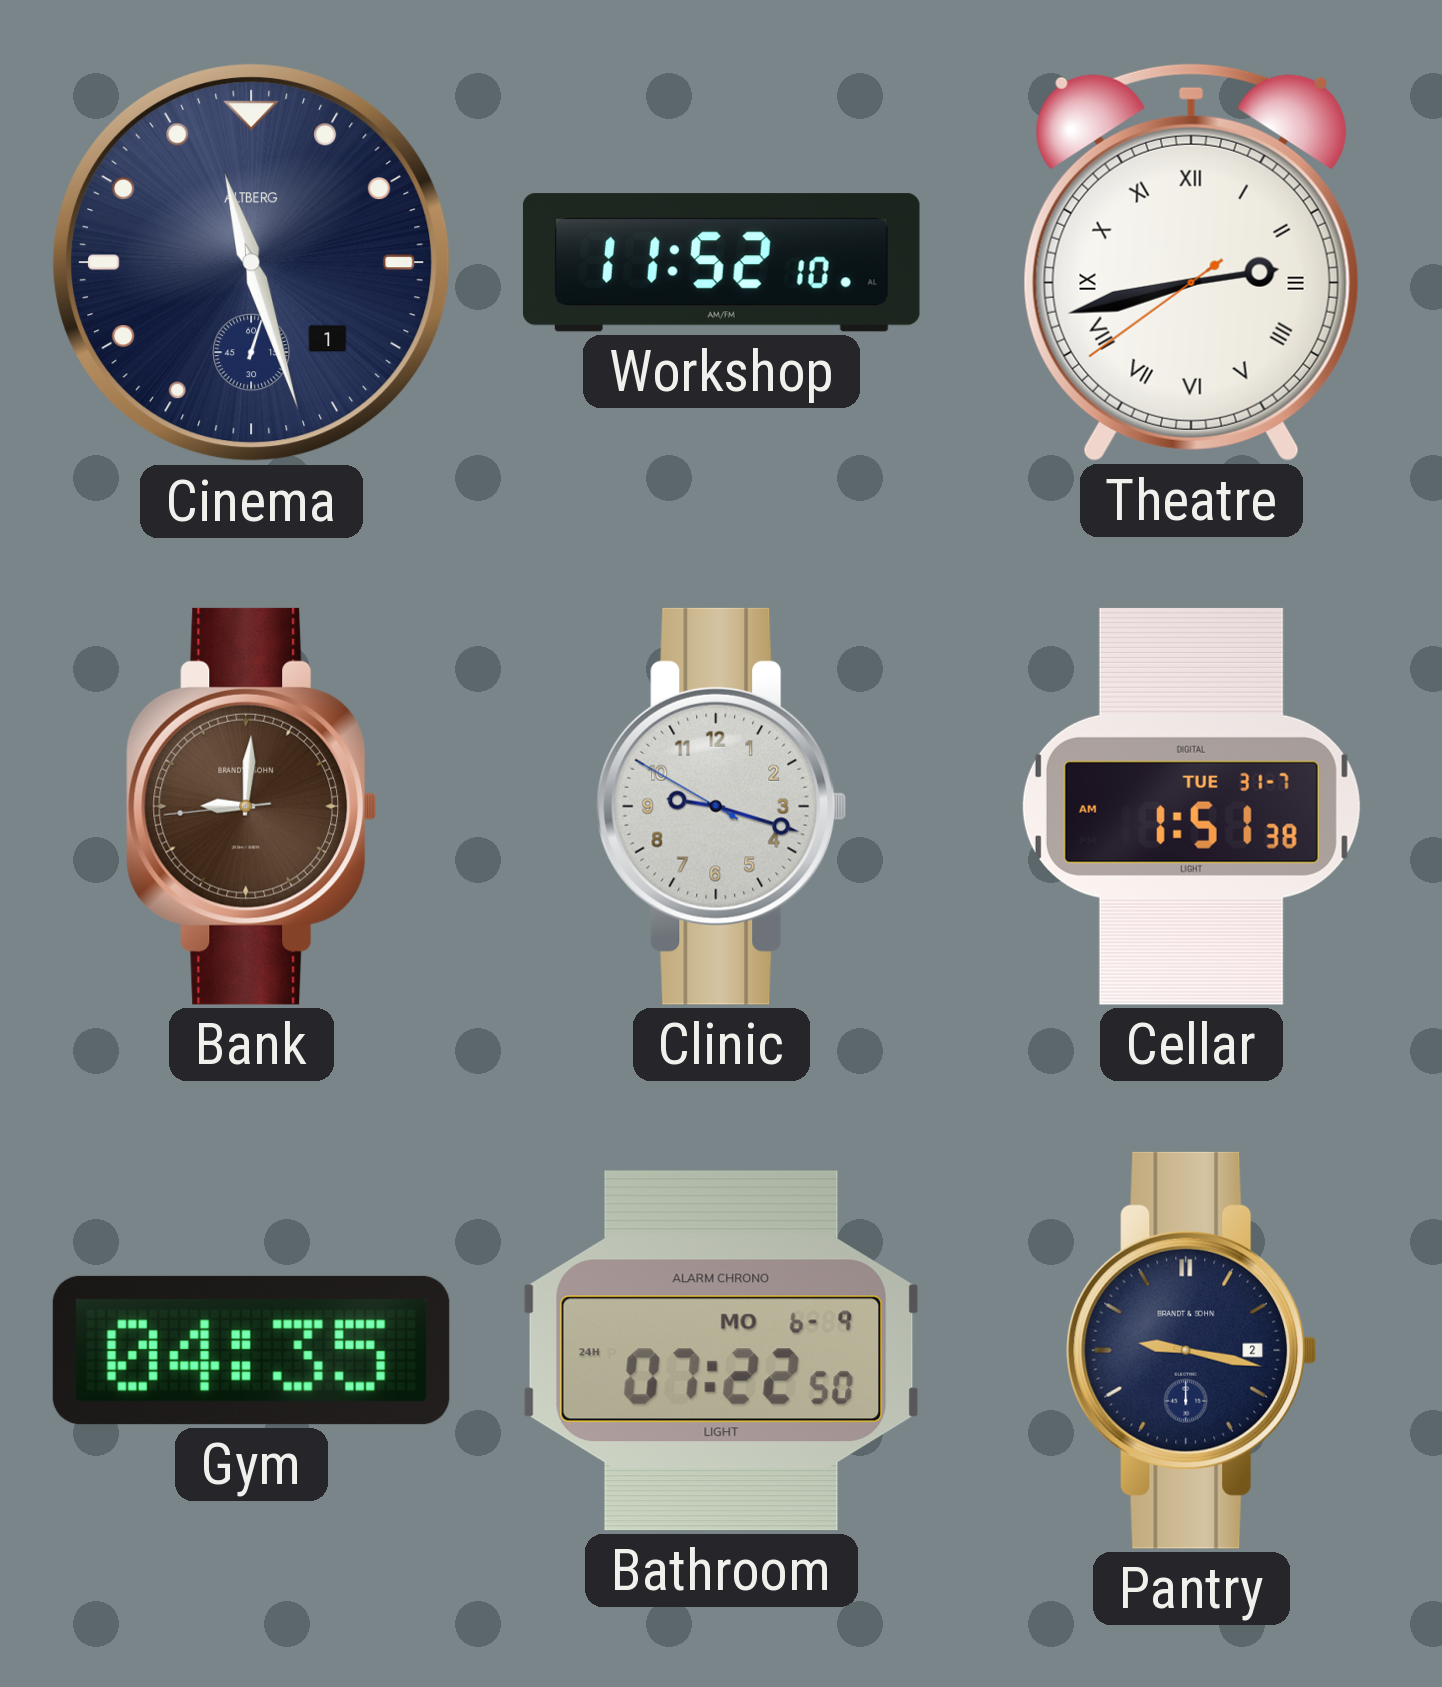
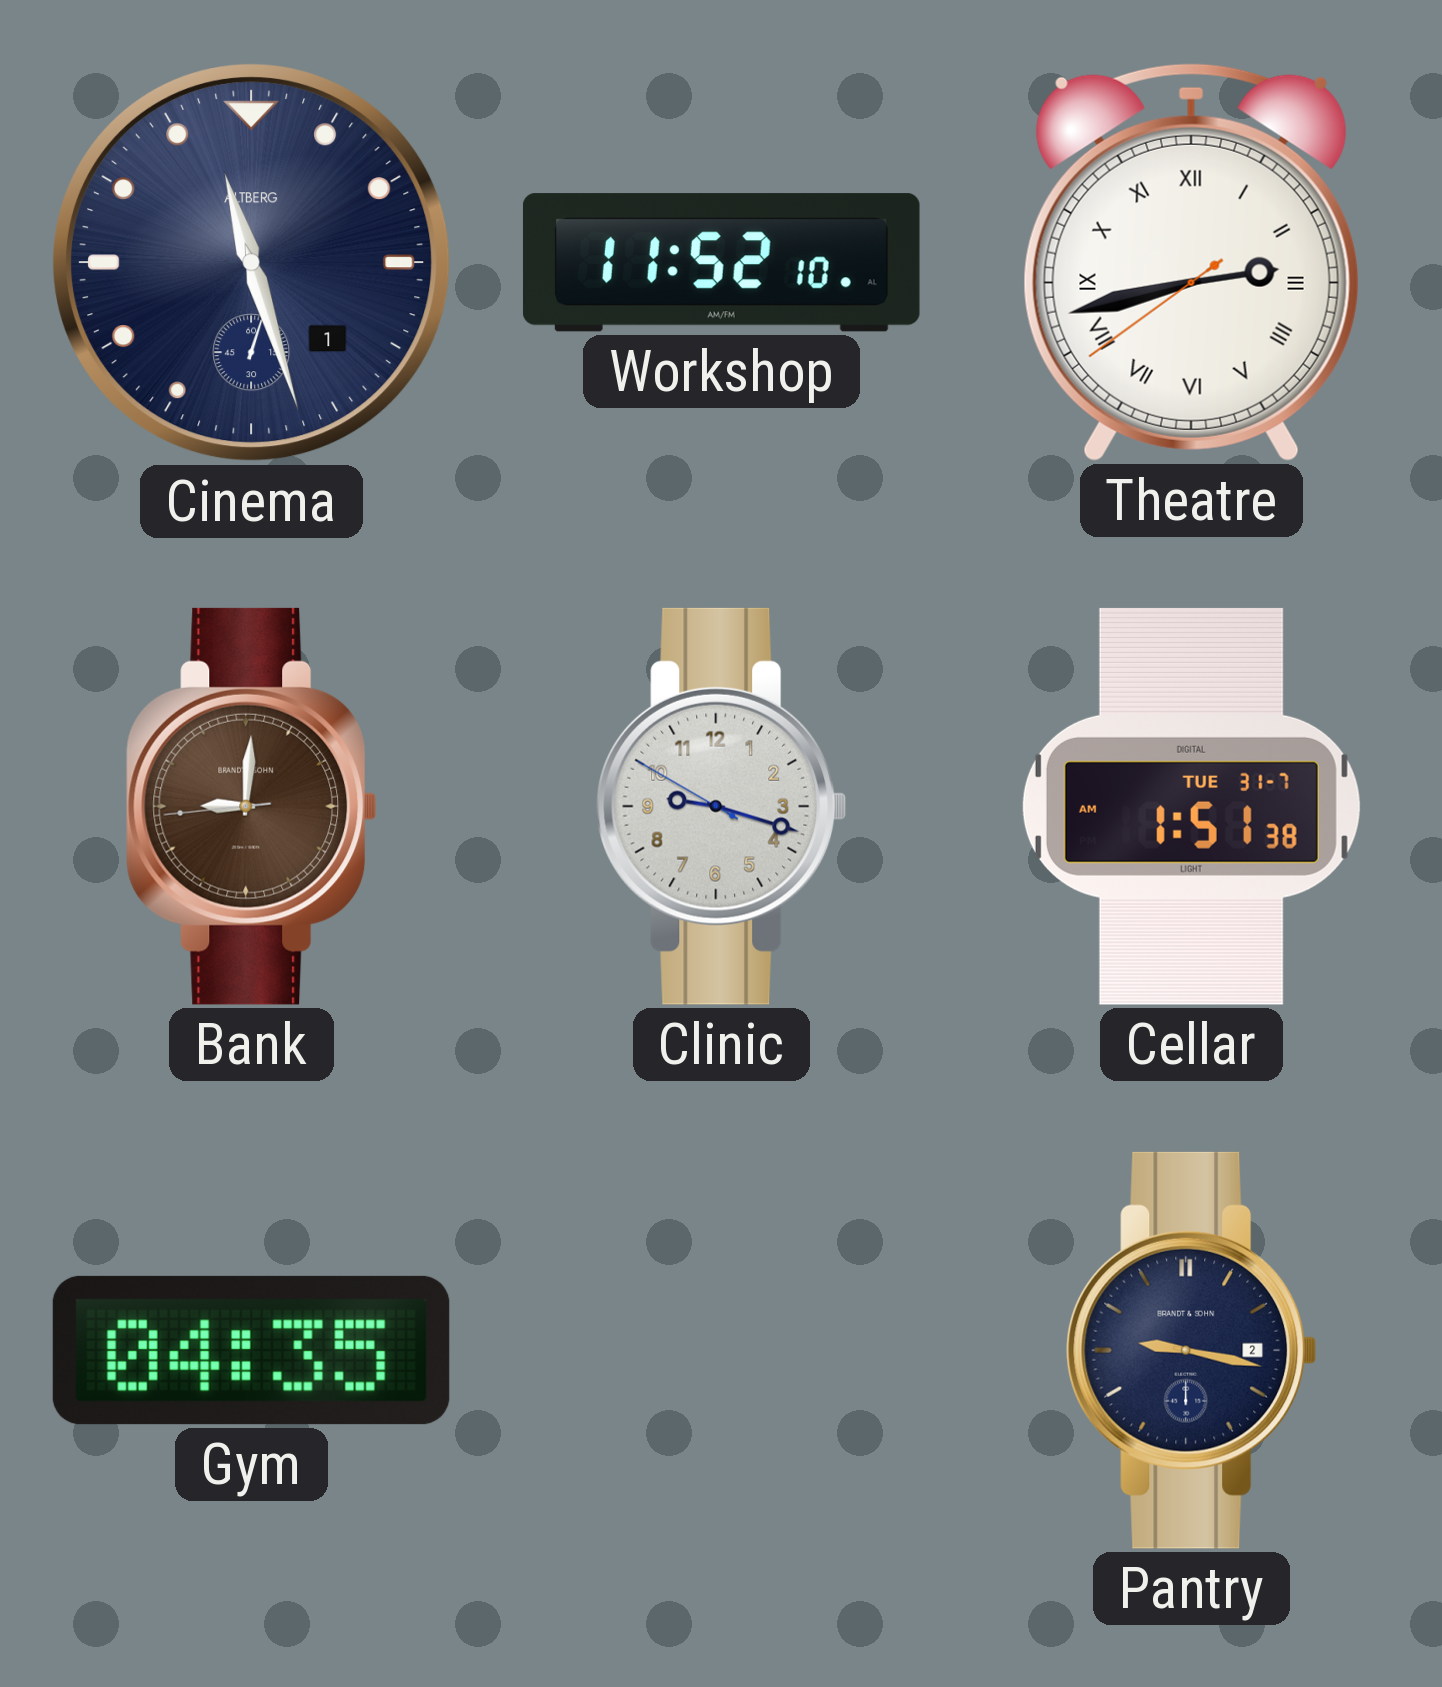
Bathroom: 07:22 -> none (722, 1351)
